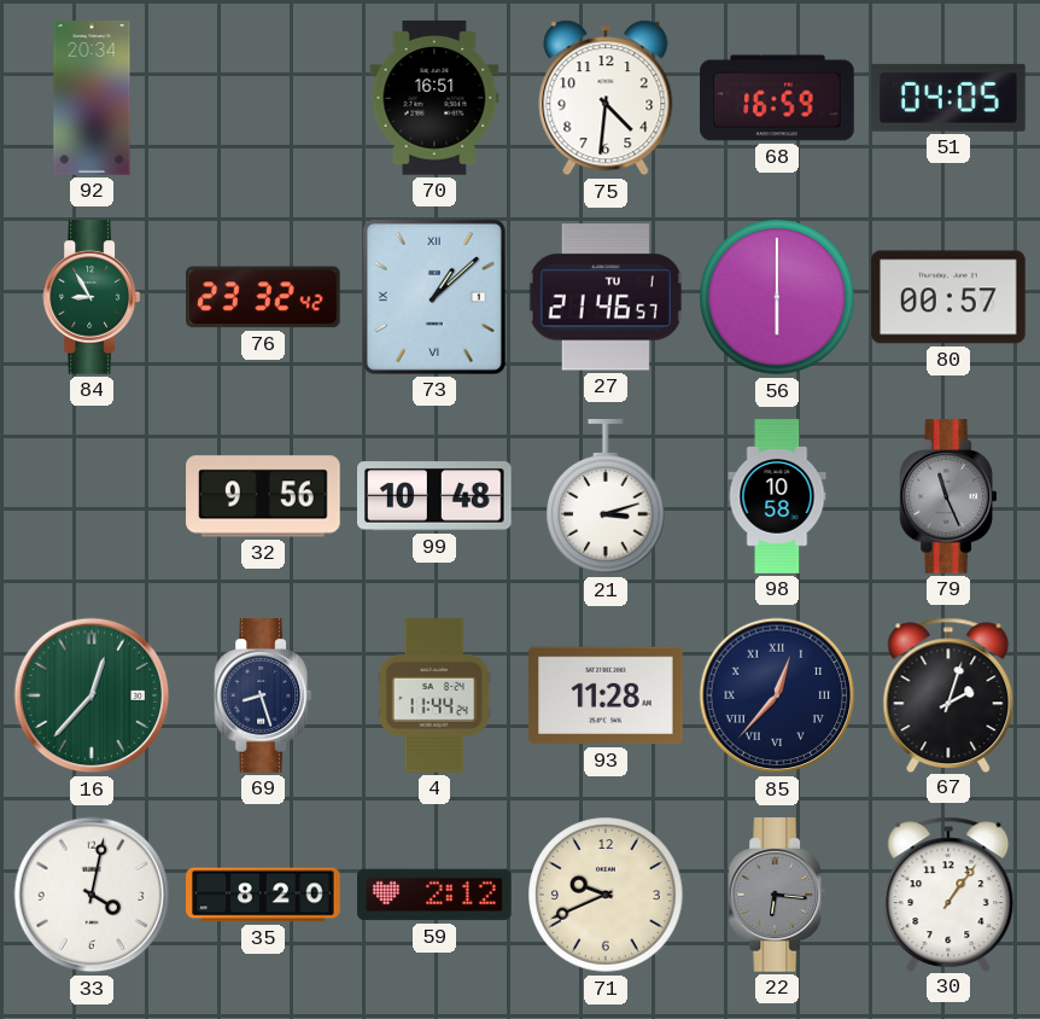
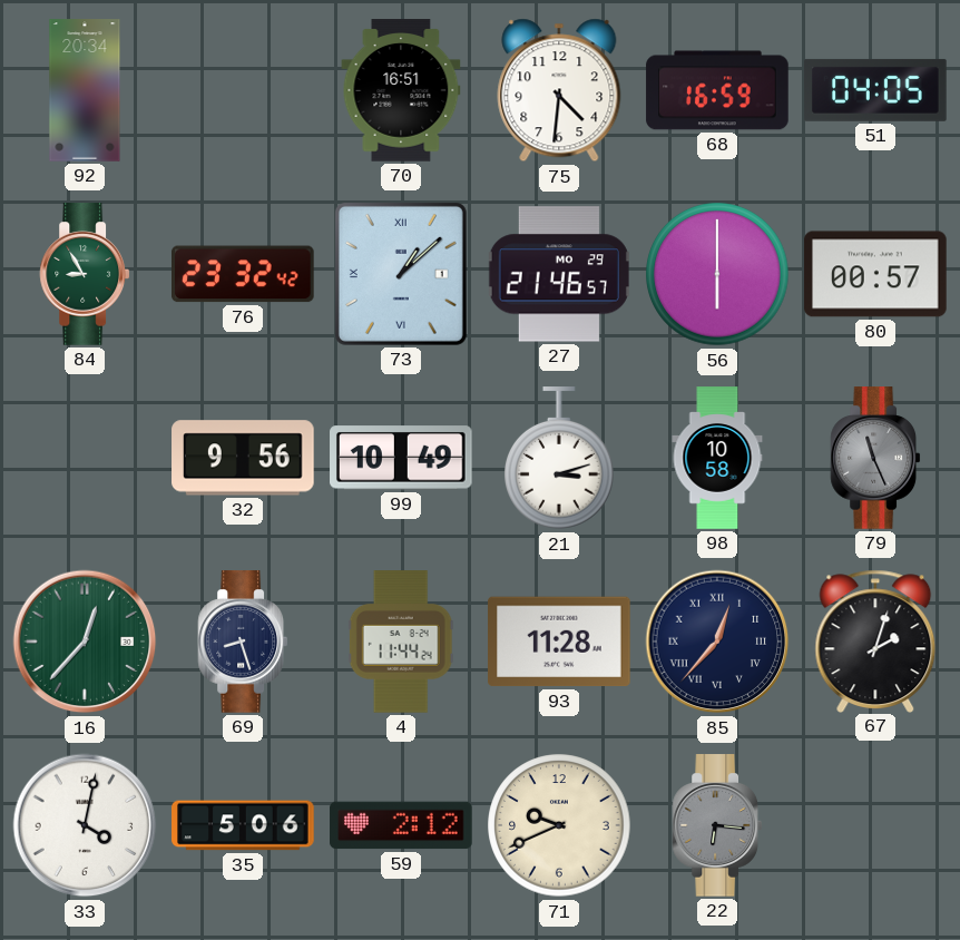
27 date: TU 1 -> MO 29 (559, 274)
99: 10:48 -> 10:49 (402, 458)
35: 8:20 -> 5:06 (243, 825)
30: 1:06 -> none (948, 893)
